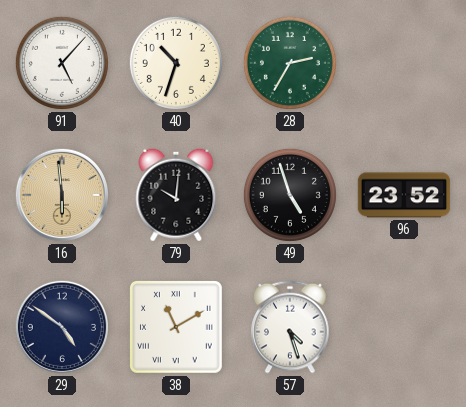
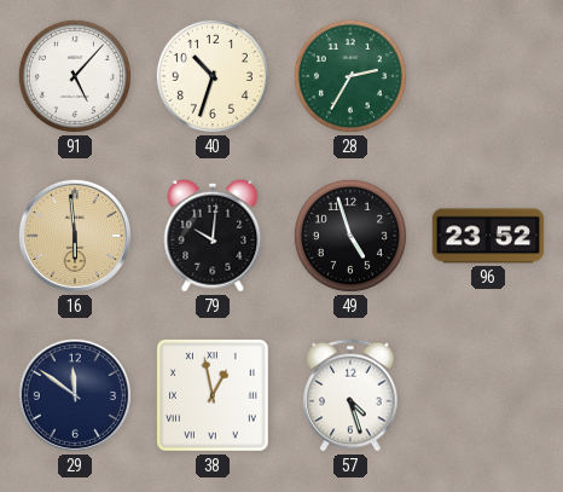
29: 4:51 -> 11:51 (75, 395)
38: 11:10 -> 12:58 (214, 397)
